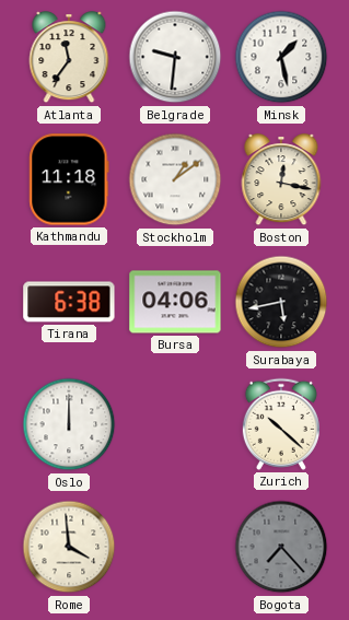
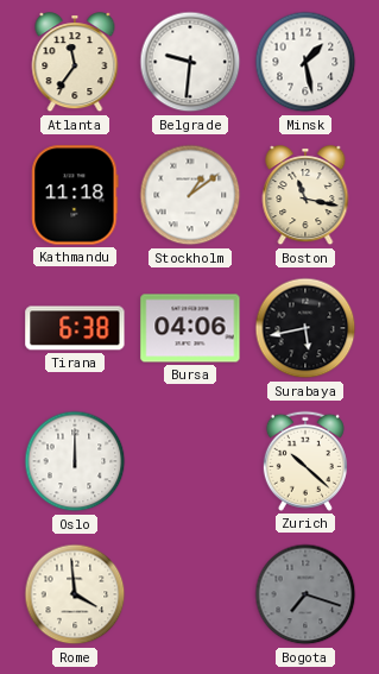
Boston: 12:17 -> 11:17 (305, 196)
Bogota: 7:23 -> 7:18 (305, 594)
